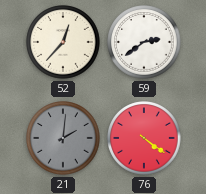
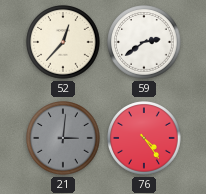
21: 2:01 -> 3:01 (63, 138)
76: 4:21 -> 4:24 (144, 138)
